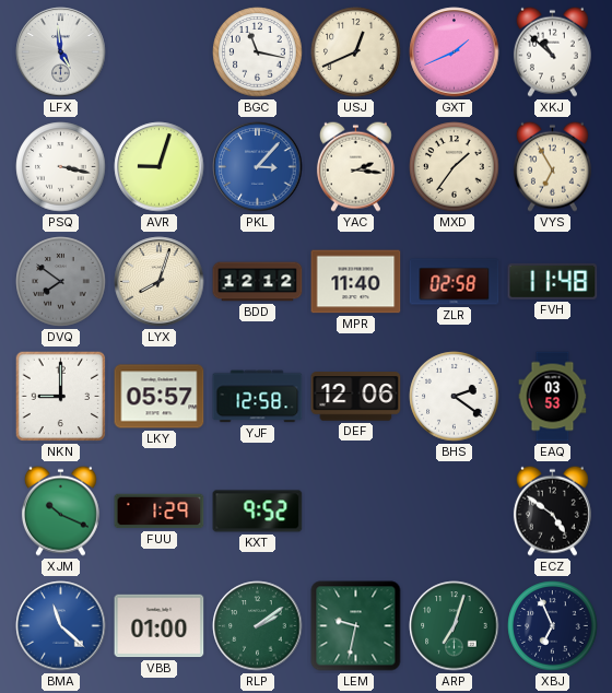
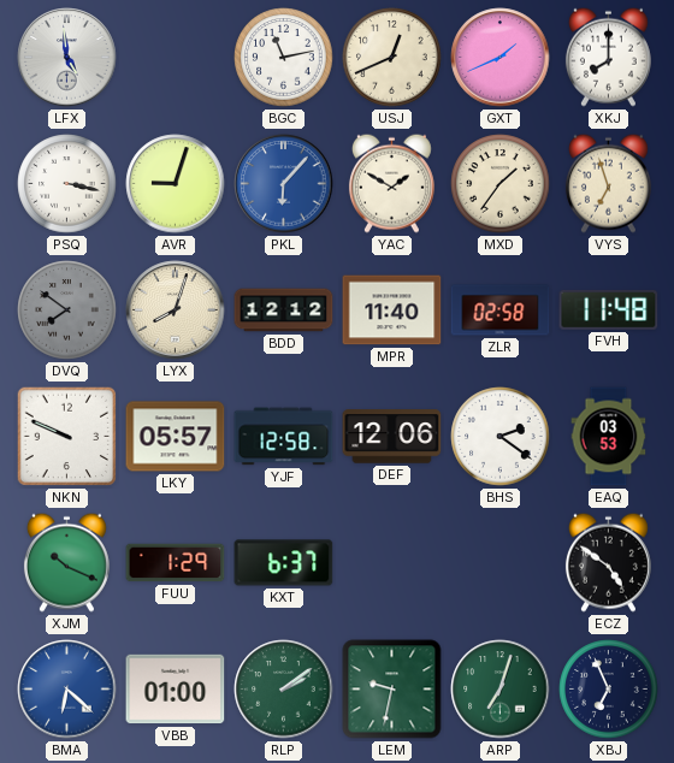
BGC: 11:17 -> 11:13 (284, 58)
XKJ: 10:52 -> 8:00 (608, 57)
PKL: 3:07 -> 6:07 (284, 184)
YAC: 2:16 -> 1:50 (391, 183)
VYS: 6:55 -> 6:57 (608, 183)
NKN: 9:00 -> 9:49 (67, 437)
KXT: 9:52 -> 6:37 (284, 563)
BMA: 11:22 -> 6:22 (67, 690)
